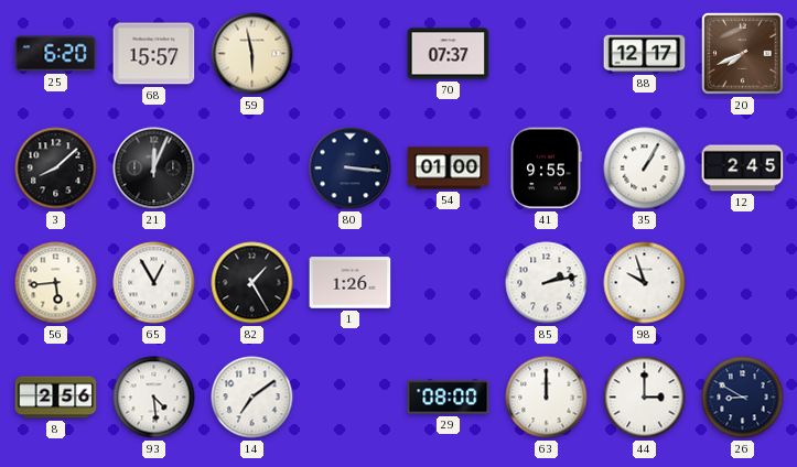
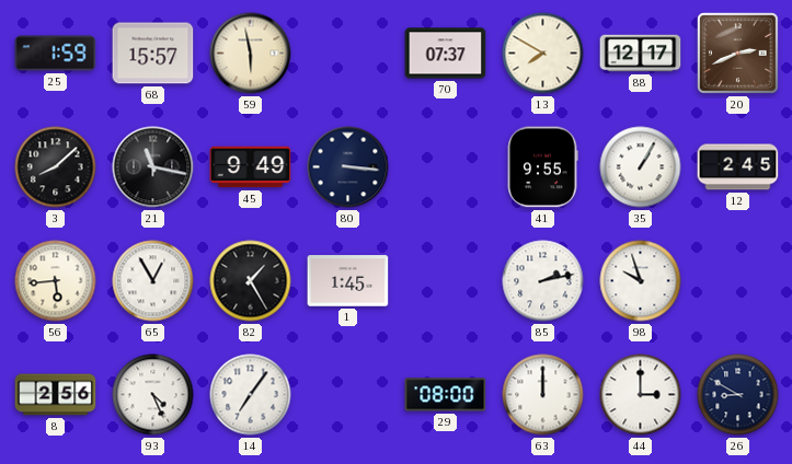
25: 6:20 -> 1:59 (56, 54)
13: none -> 7:50 (543, 54)
20: 7:41 -> 2:41 (738, 54)
21: 12:04 -> 11:17 (153, 167)
45: none -> 9:49 (251, 167)
54: 01:00 -> none (449, 169)
1: 1:26 -> 1:45 (348, 281)
93: 4:29 -> 4:26 (153, 395)
14: 7:09 -> 7:06 (251, 395)
